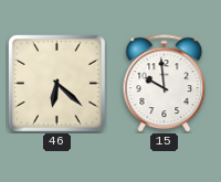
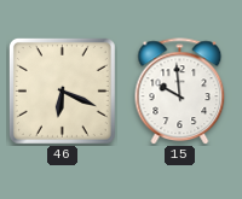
46: 6:22 -> 6:19 (62, 90)
